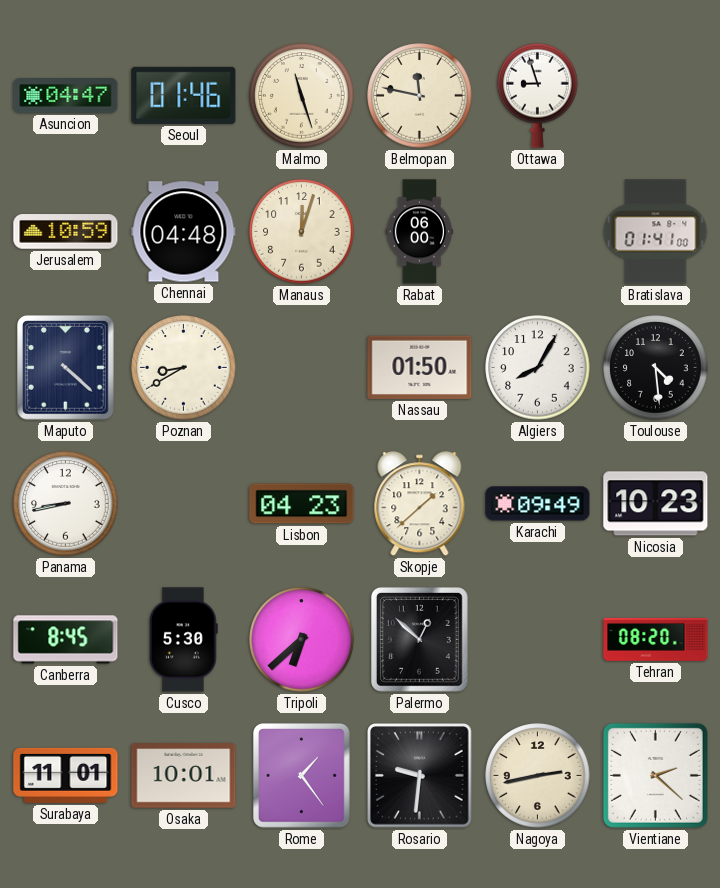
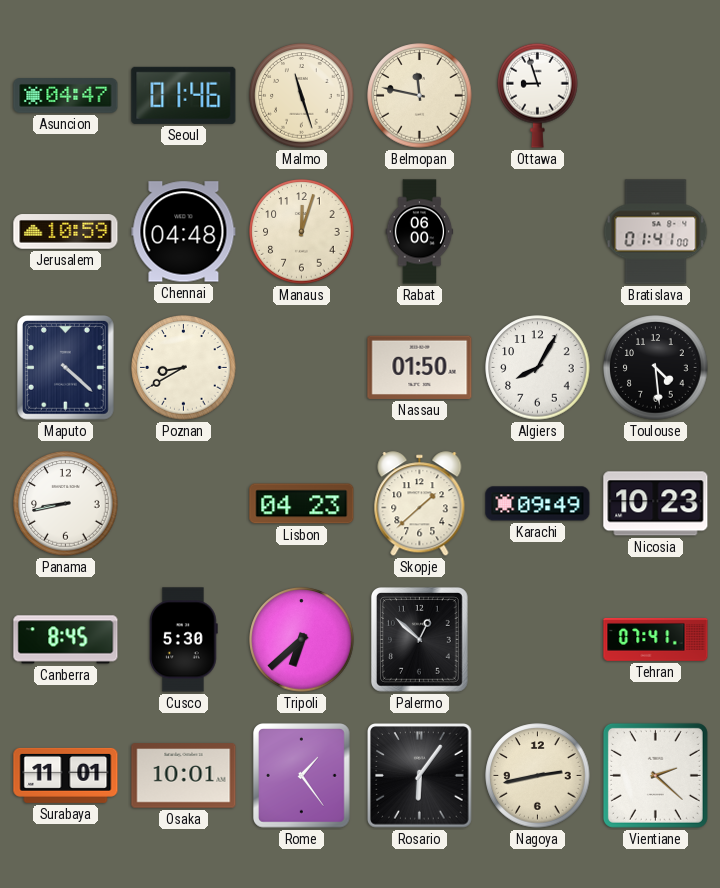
Tehran: 08:20 -> 07:41 (656, 639)
Rosario: 9:31 -> 6:06 (420, 776)
